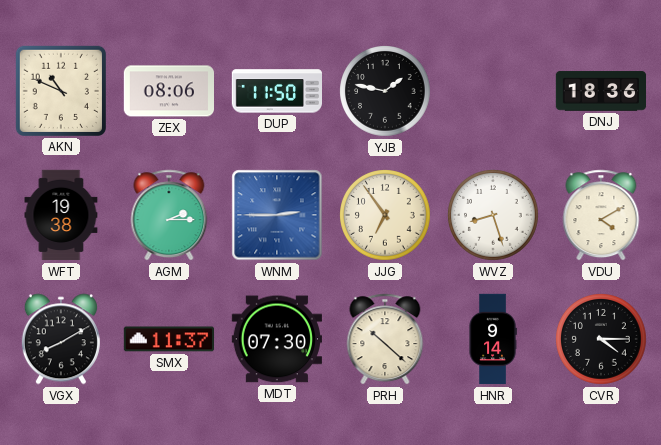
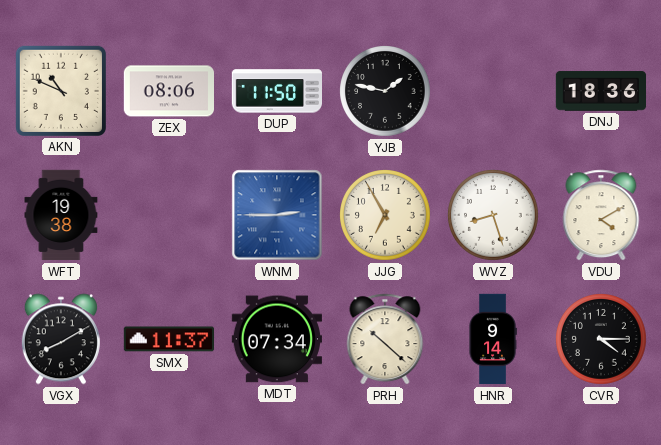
AGM: 2:15 -> none (169, 215)
JJG: 6:54 -> 6:55 (386, 216)
MDT: 07:30 -> 07:34 (276, 339)
